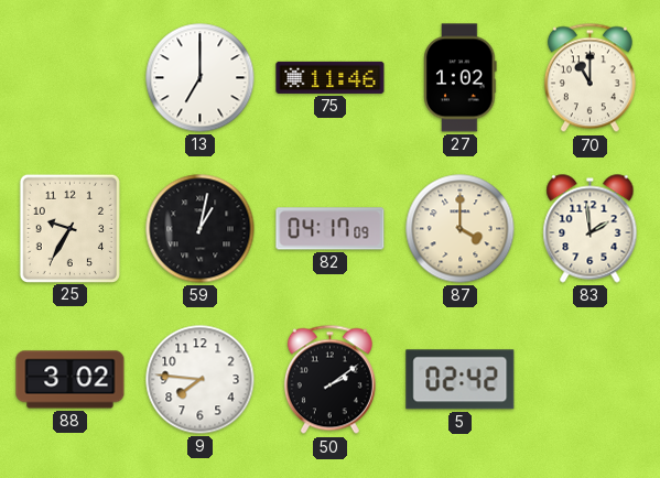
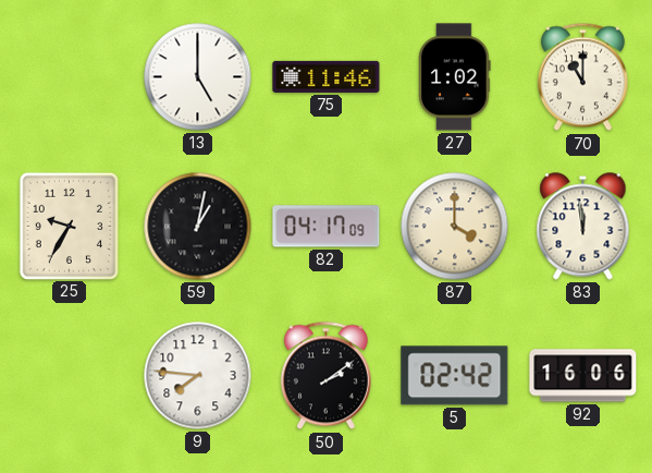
13: 7:00 -> 5:00 (198, 77)
83: 1:59 -> 11:59 (583, 227)
88: 3:02 -> none (71, 380)
92: none -> 16:06 (583, 376)
